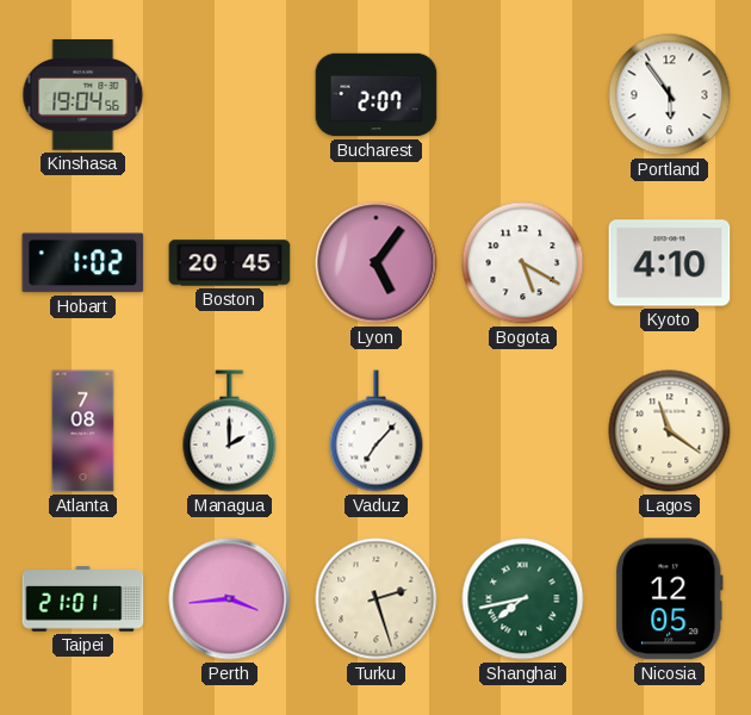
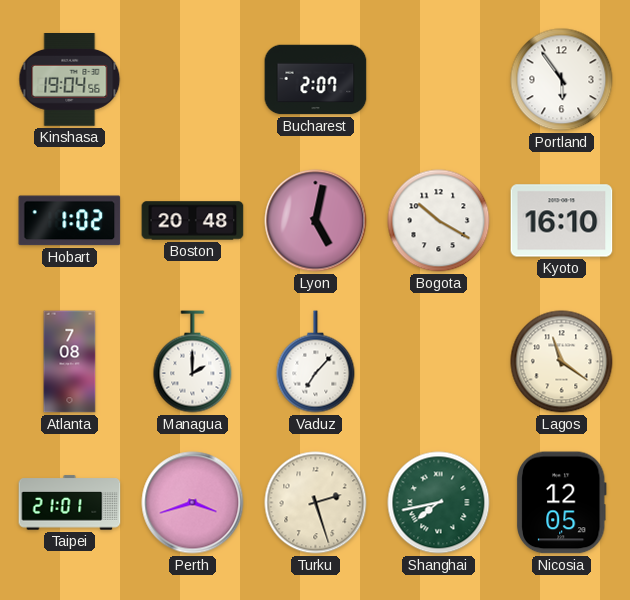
Boston: 20:45 -> 20:48 (193, 221)
Lyon: 5:06 -> 5:02 (316, 221)
Bogota: 5:20 -> 10:20 (439, 221)
Kyoto: 4:10 -> 16:10 (562, 221)
Perth: 3:44 -> 3:42 (193, 503)
